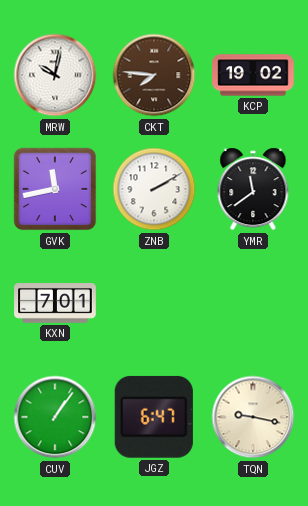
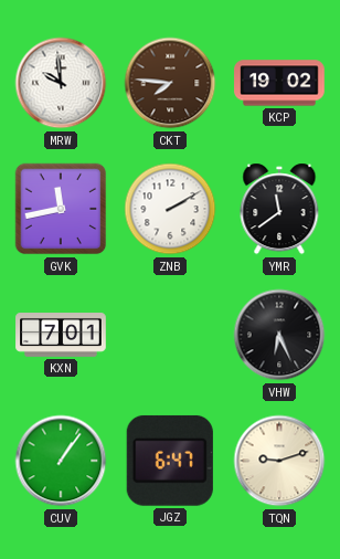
MRW: 10:02 -> 9:59 (61, 83)
VHW: none -> 6:26 (279, 335)
TQN: 9:17 -> 9:12 (279, 461)
